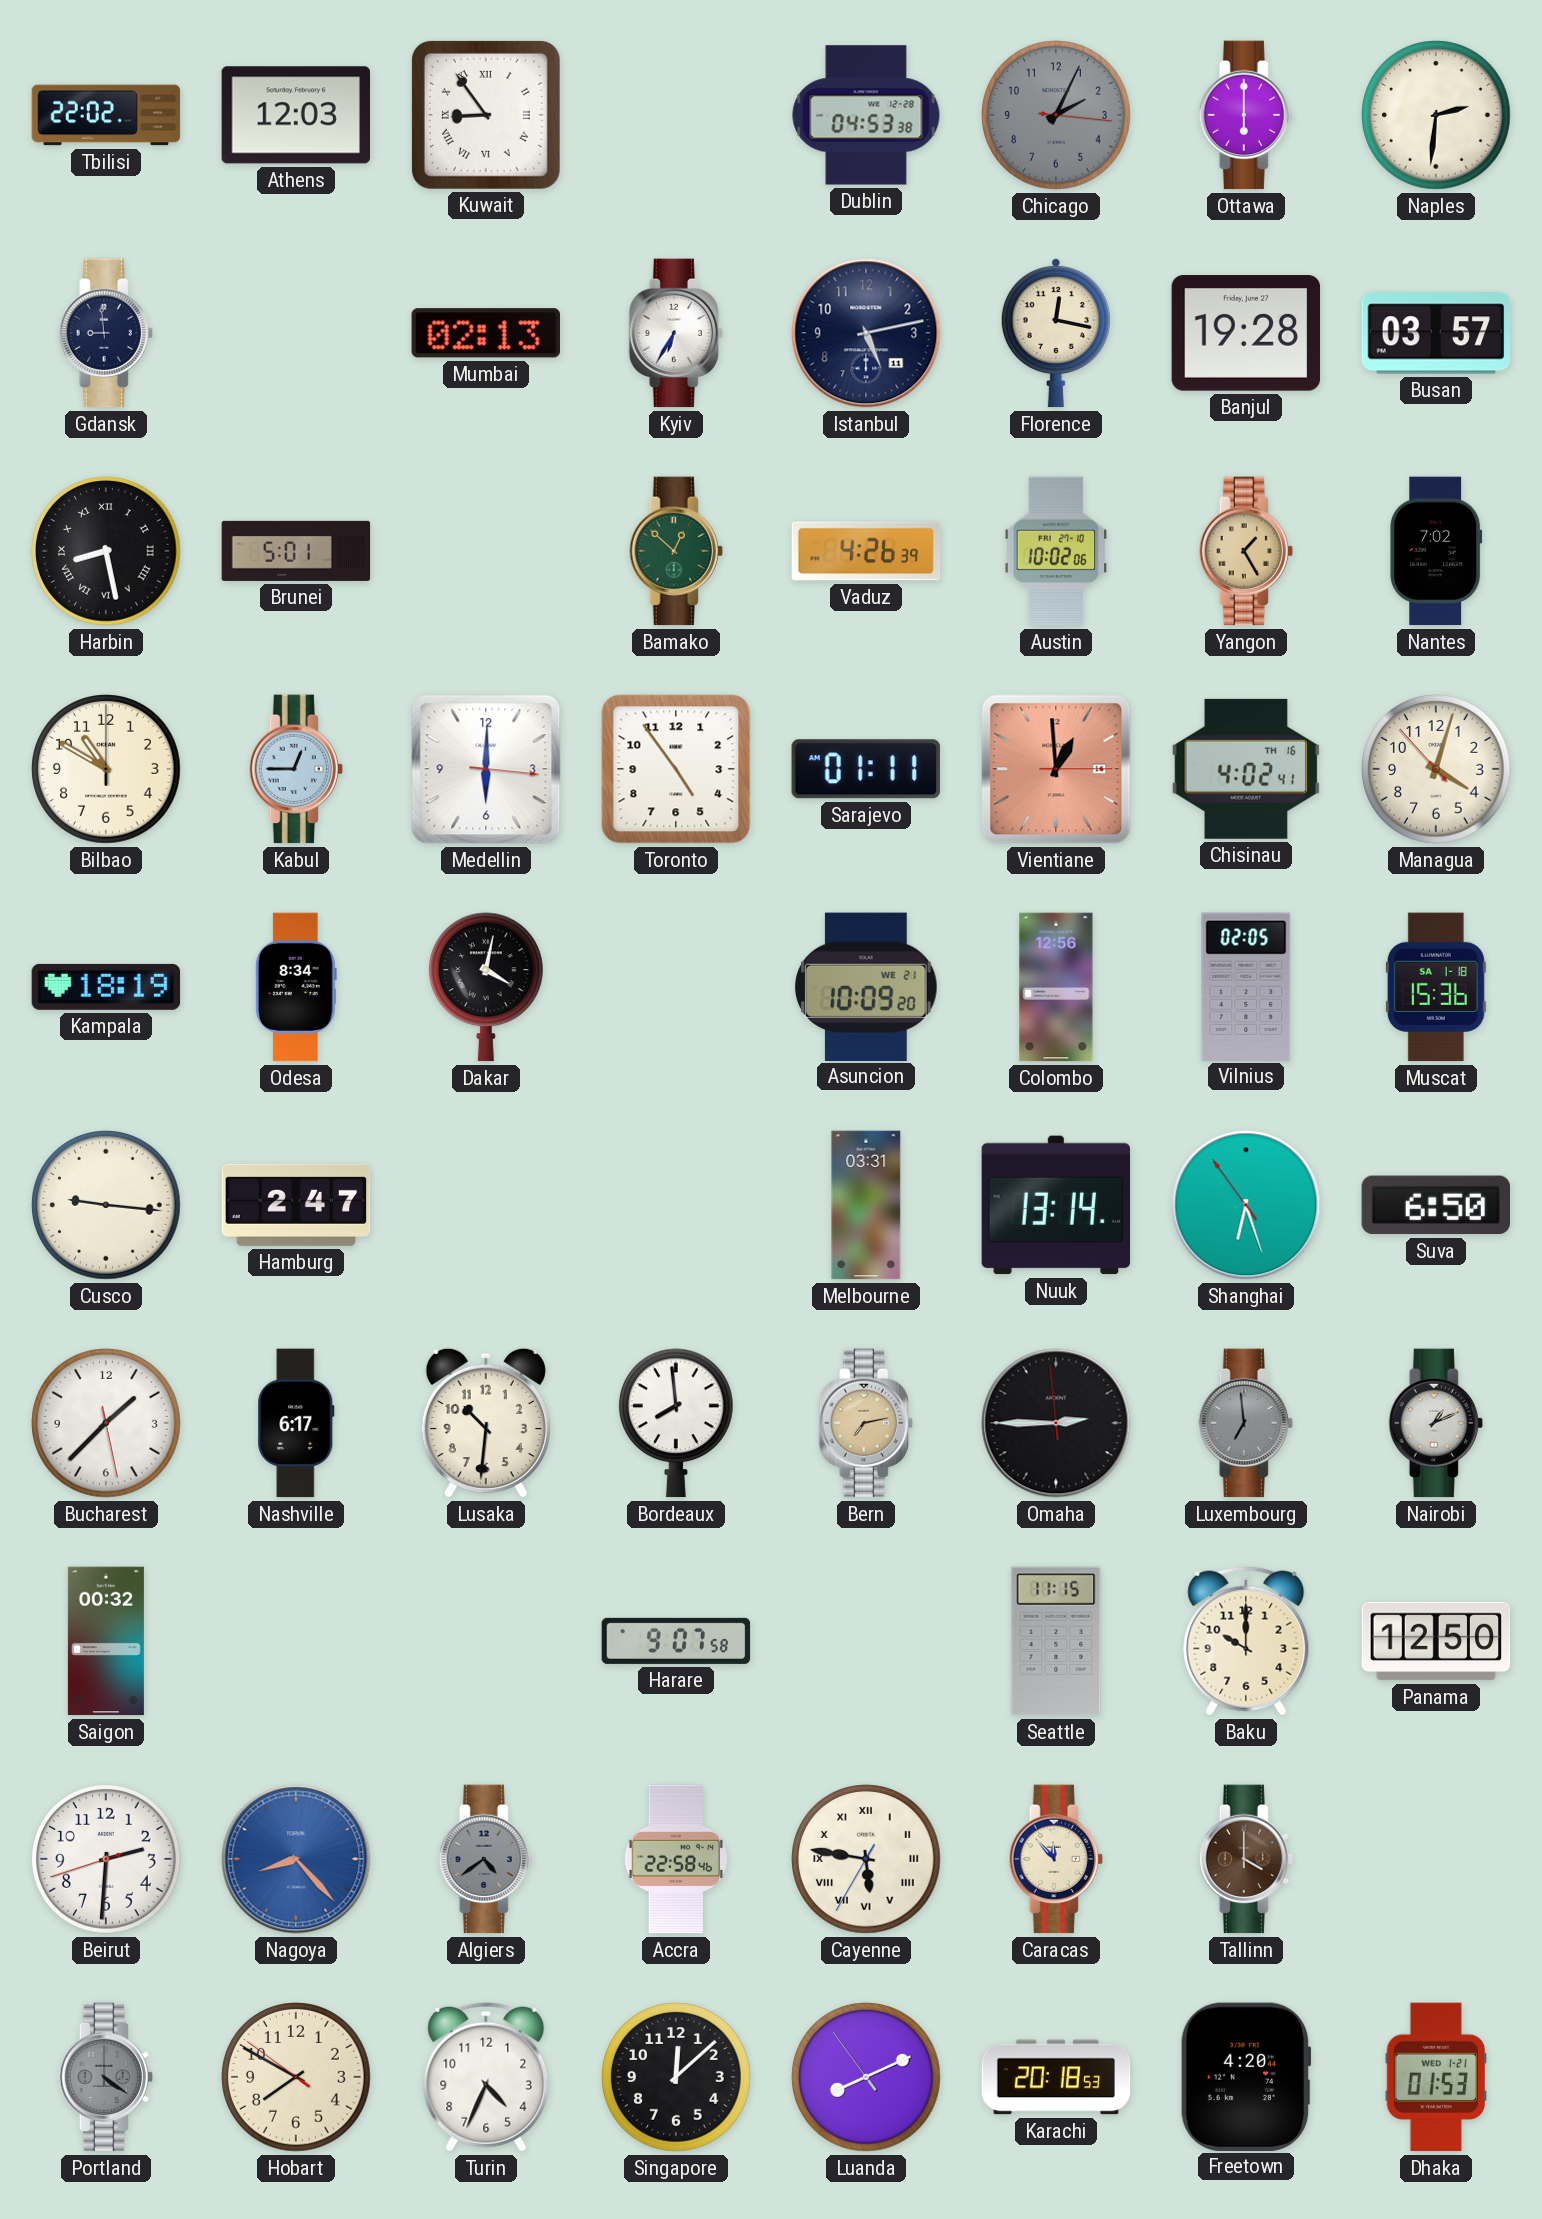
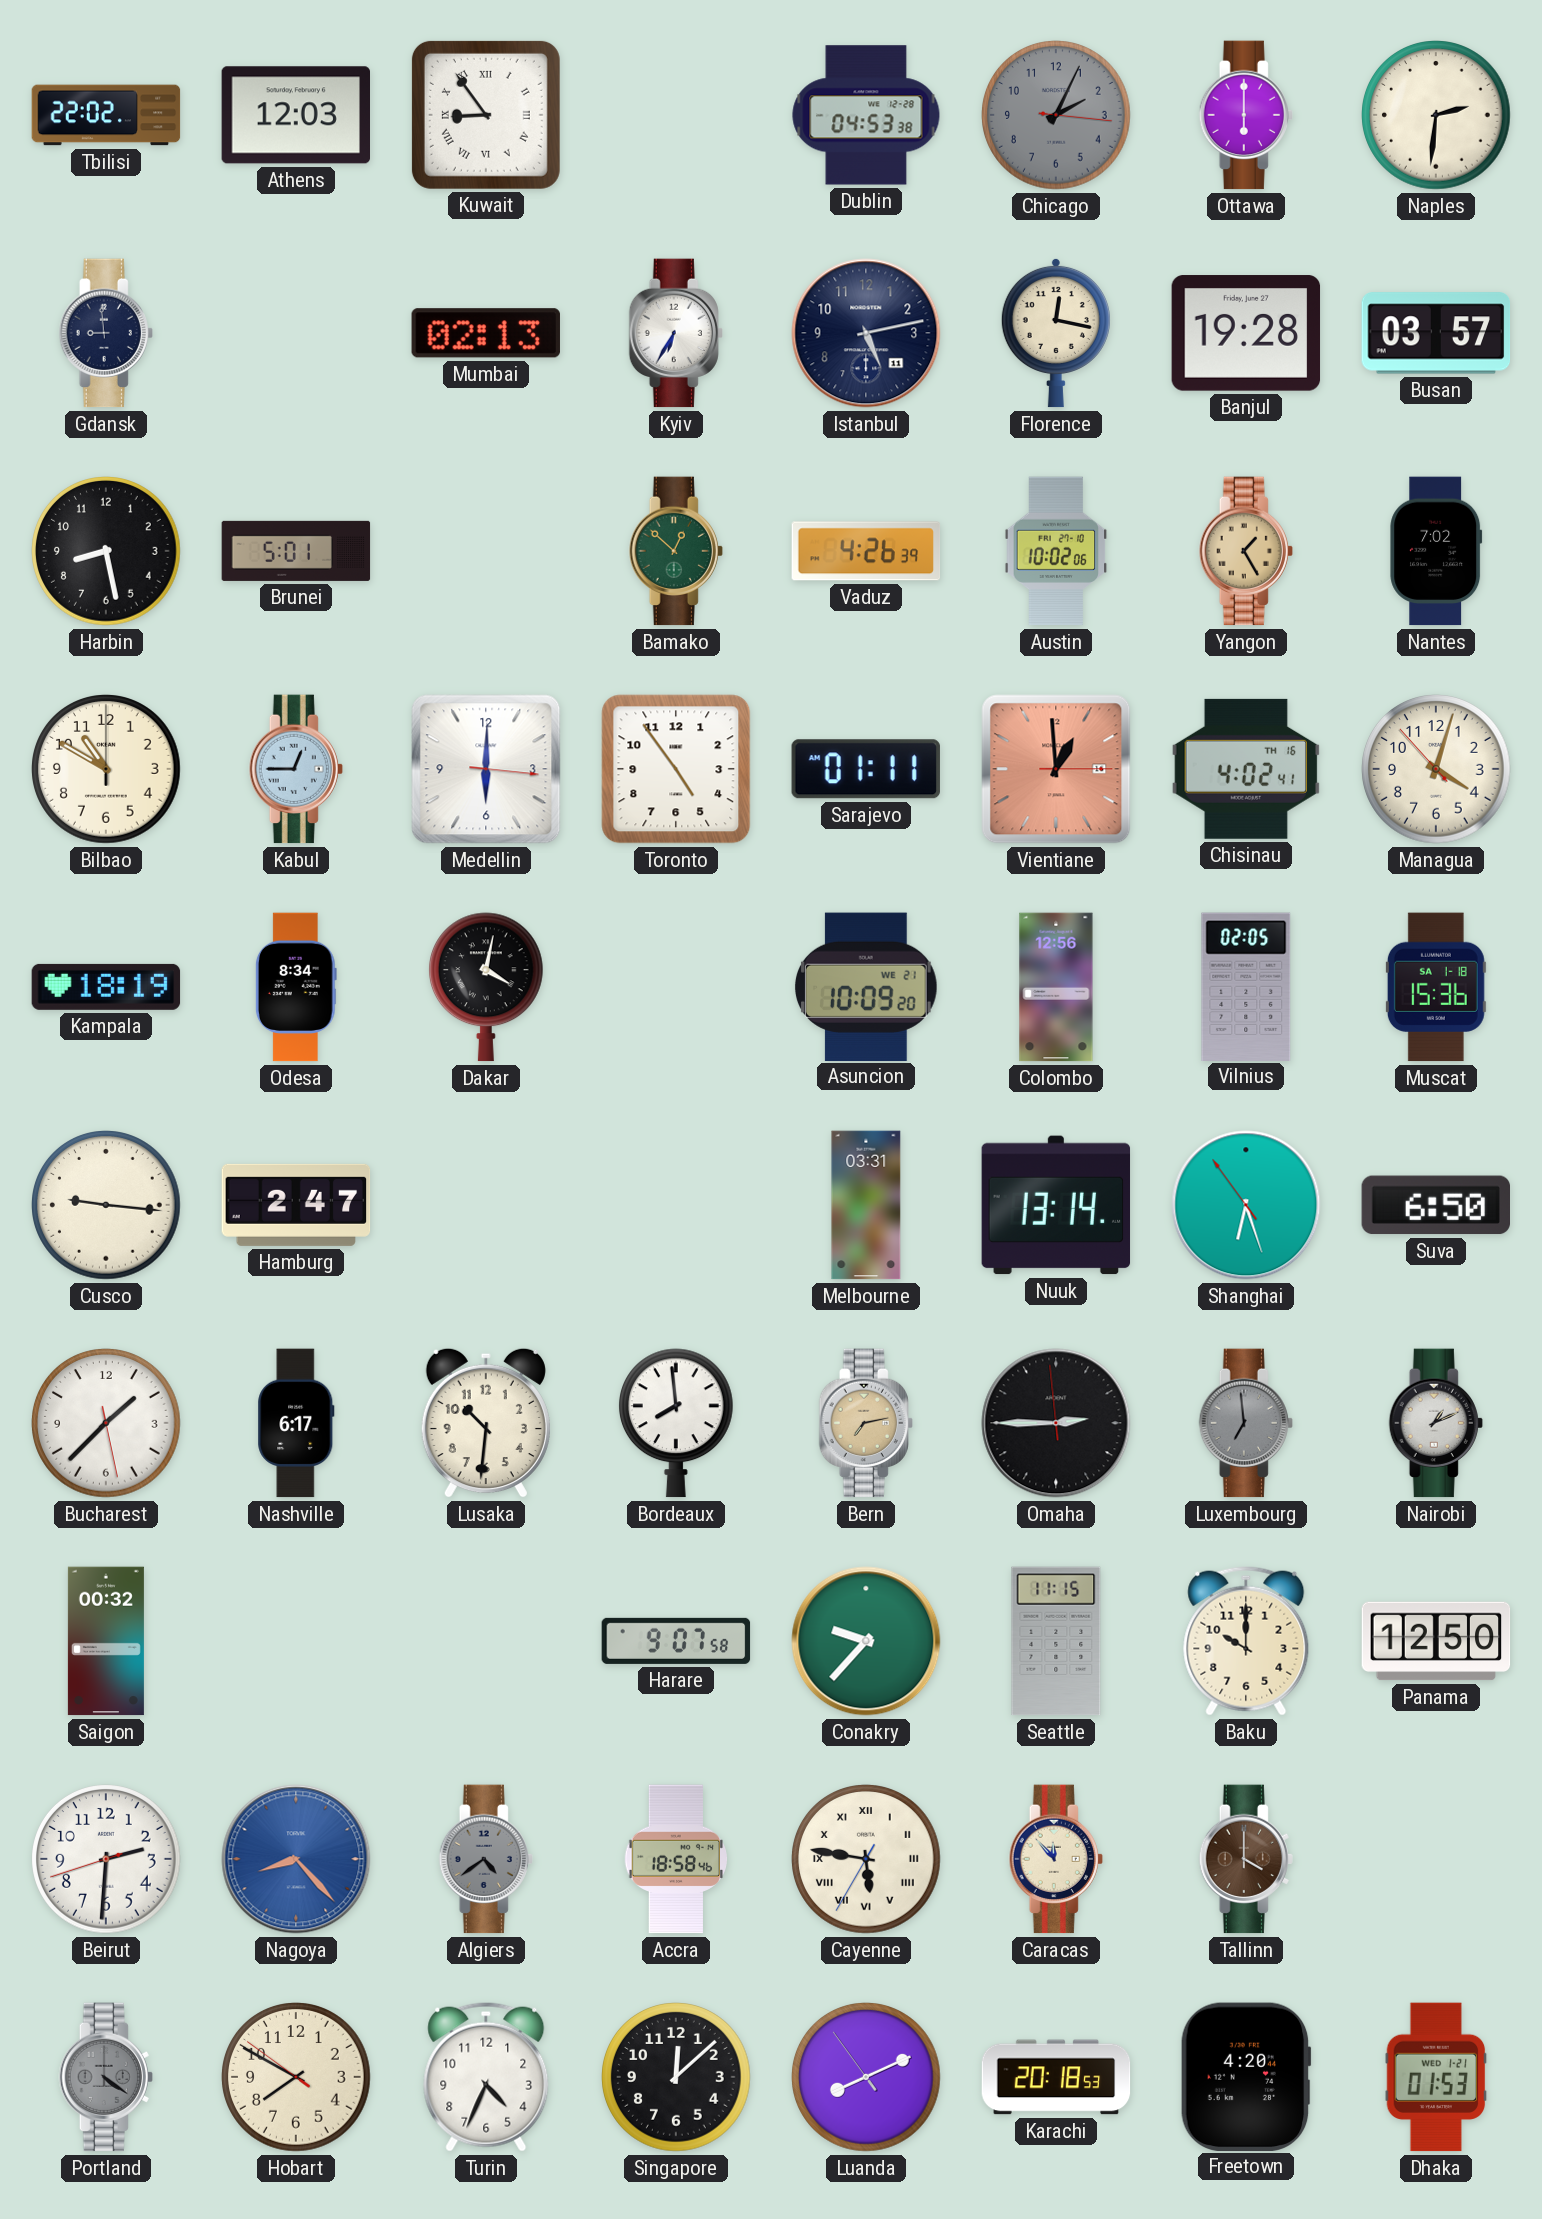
Harbin numerals: Roman -> Arabic (106, 551)
Conakry: none -> 9:37 (866, 1641)
Accra: 22:58 -> 18:58 (676, 1859)
